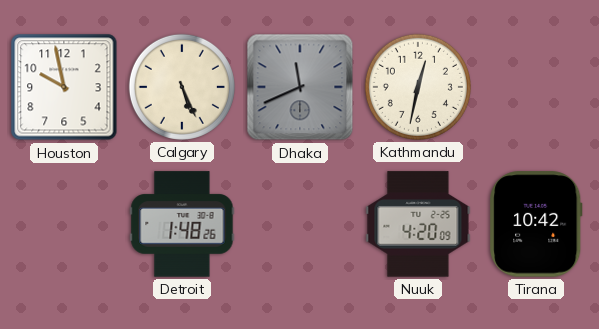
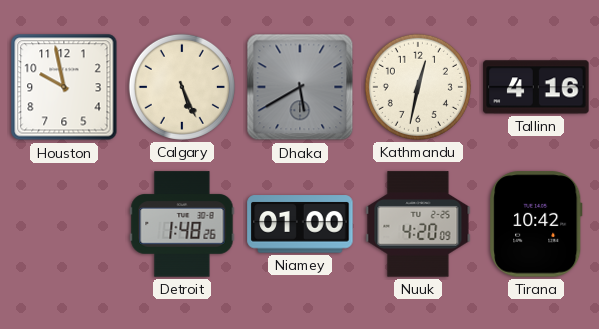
Dhaka: 11:41 -> 5:40 (300, 87)
Tallinn: none -> 4:16 (536, 87)
Niamey: none -> 01:00 (300, 224)
